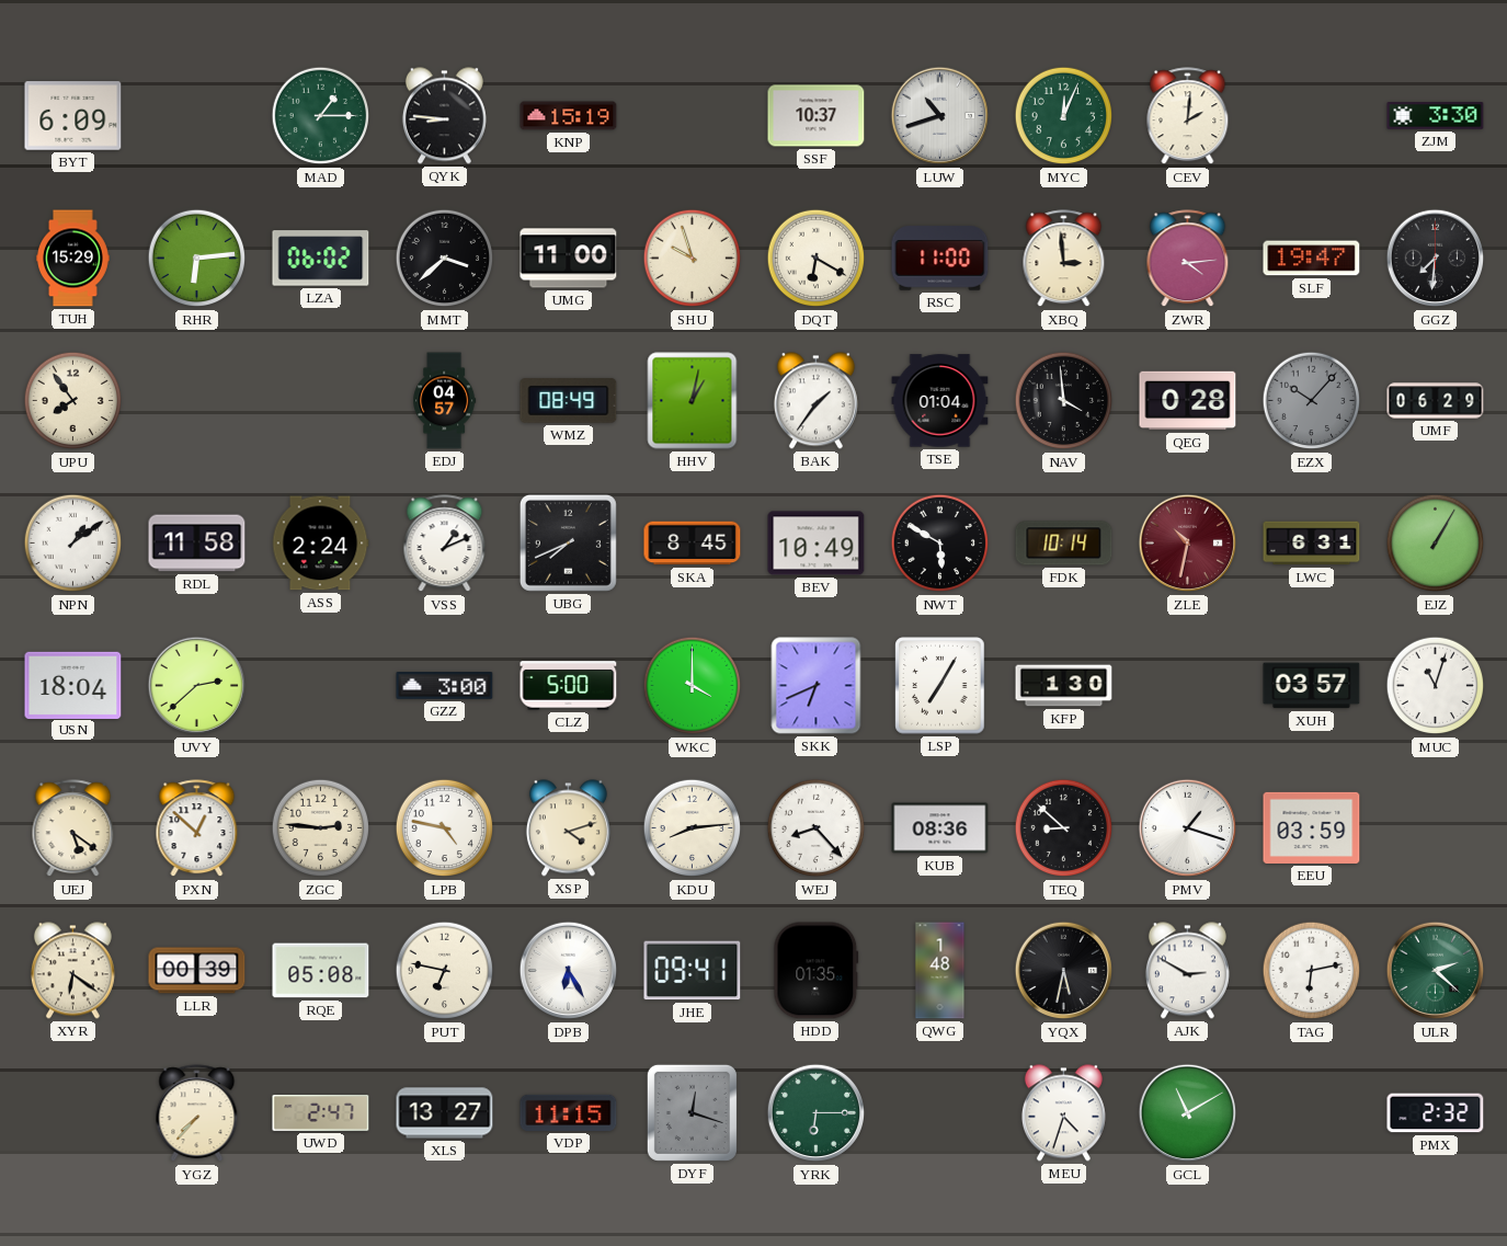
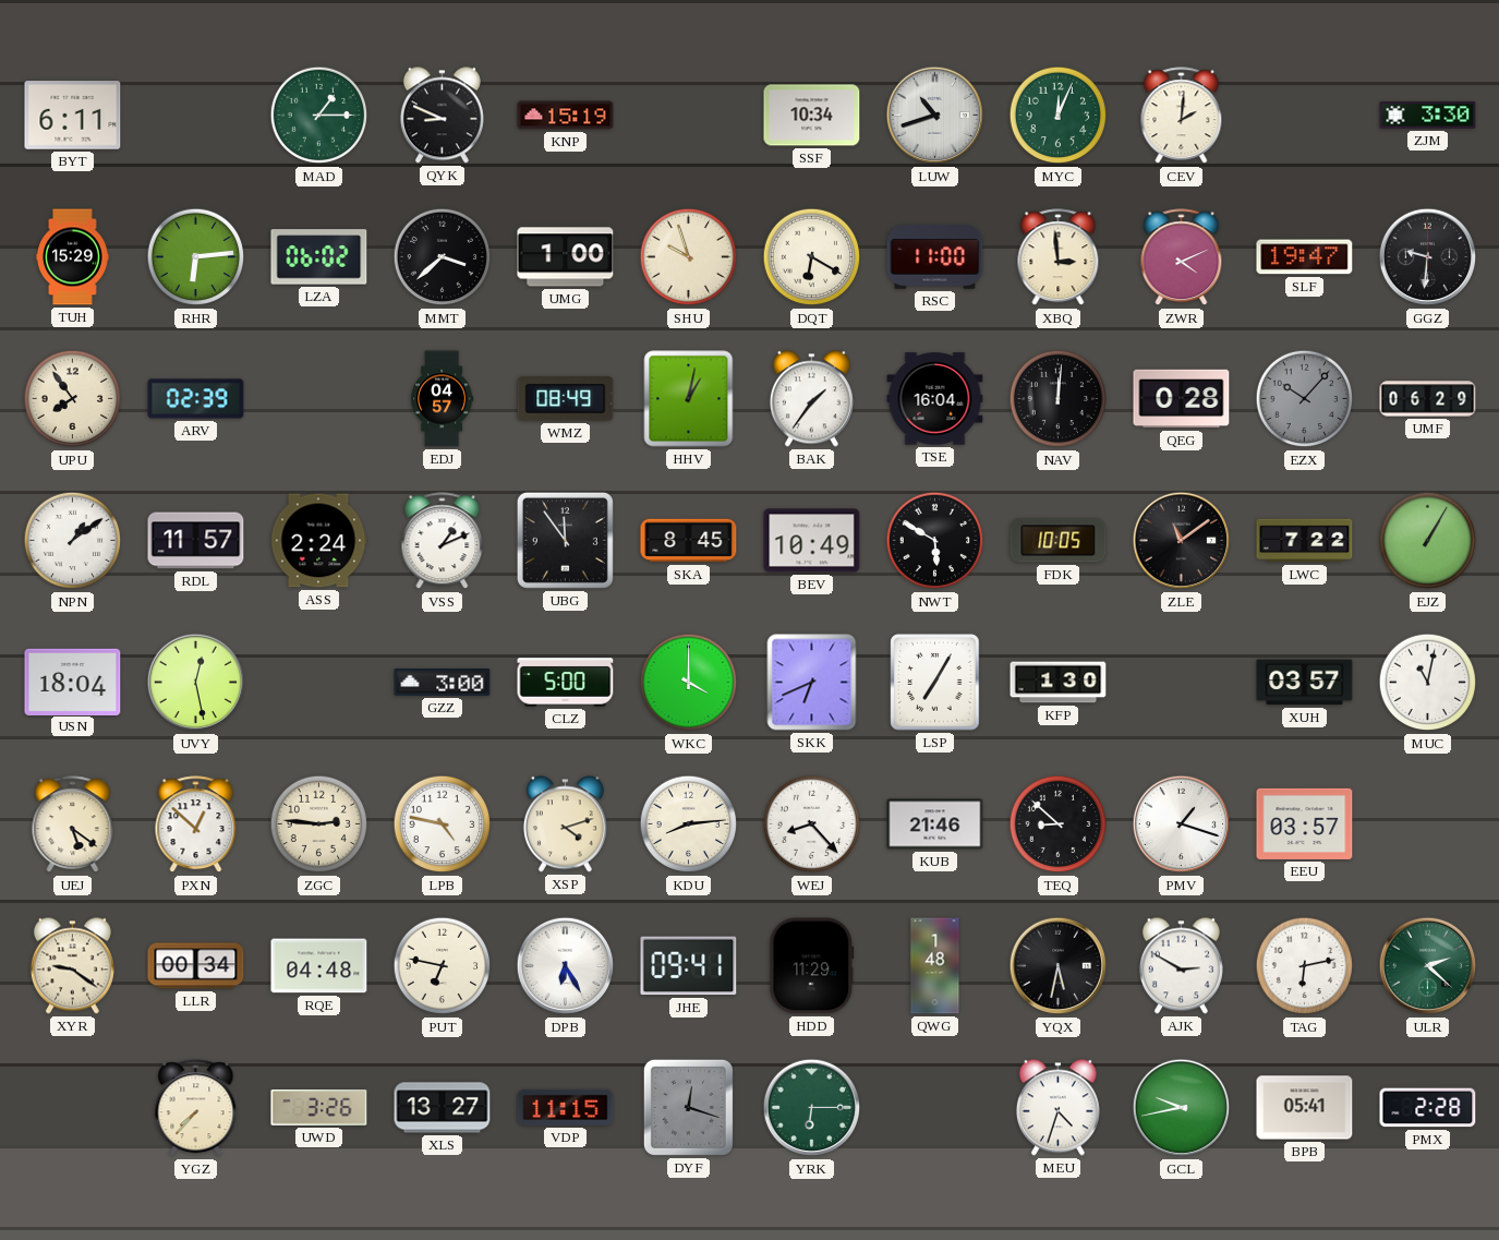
BYT: 6:09 -> 6:11 (73, 116)
QYK: 8:46 -> 8:49 (442, 116)
SSF: 10:37 -> 10:34 (812, 116)
UMG: 11:00 -> 1:00 (566, 257)
ZWR: 4:14 -> 4:11 (1182, 257)
GGZ: 7:31 -> 9:31 (1428, 257)
ARV: none -> 02:39 (196, 399)
TSE: 01:04 -> 16:04 (935, 399)
NAV: 3:59 -> 12:01 (1059, 399)
RDL: 11:58 -> 11:57 (196, 541)
UBG: 7:41 -> 11:54 (565, 540)
FDK: 10:14 -> 10:05 (1059, 541)
ZLE: 10:32 -> 11:09 (1182, 541)
ZLE dial: burgundy -> black (1182, 541)
LWC: 6:31 -> 7:22 (1305, 541)
UVY: 2:38 -> 12:28 (196, 683)
MUC: 11:03 -> 11:02 (1428, 683)
KUB: 08:36 -> 21:46 (935, 824)
EEU: 03:59 -> 03:57 (1305, 823)
XYR: 6:21 -> 9:21 (72, 966)
LLR: 00:39 -> 00:34 (196, 966)
RQE: 05:08 -> 04:48 (319, 966)
HDD: 01:35 -> 11:29 (812, 966)
UWD: 2:47 -> 3:26 (319, 1108)
GCL: 11:10 -> 9:43 (1182, 1108)
BPB: none -> 05:41 (1305, 1108)
PMX: 2:32 -> 2:28 (1428, 1108)
